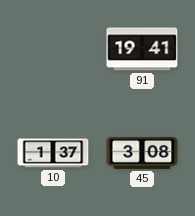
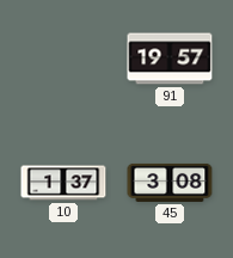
91: 19:41 -> 19:57 (170, 59)
